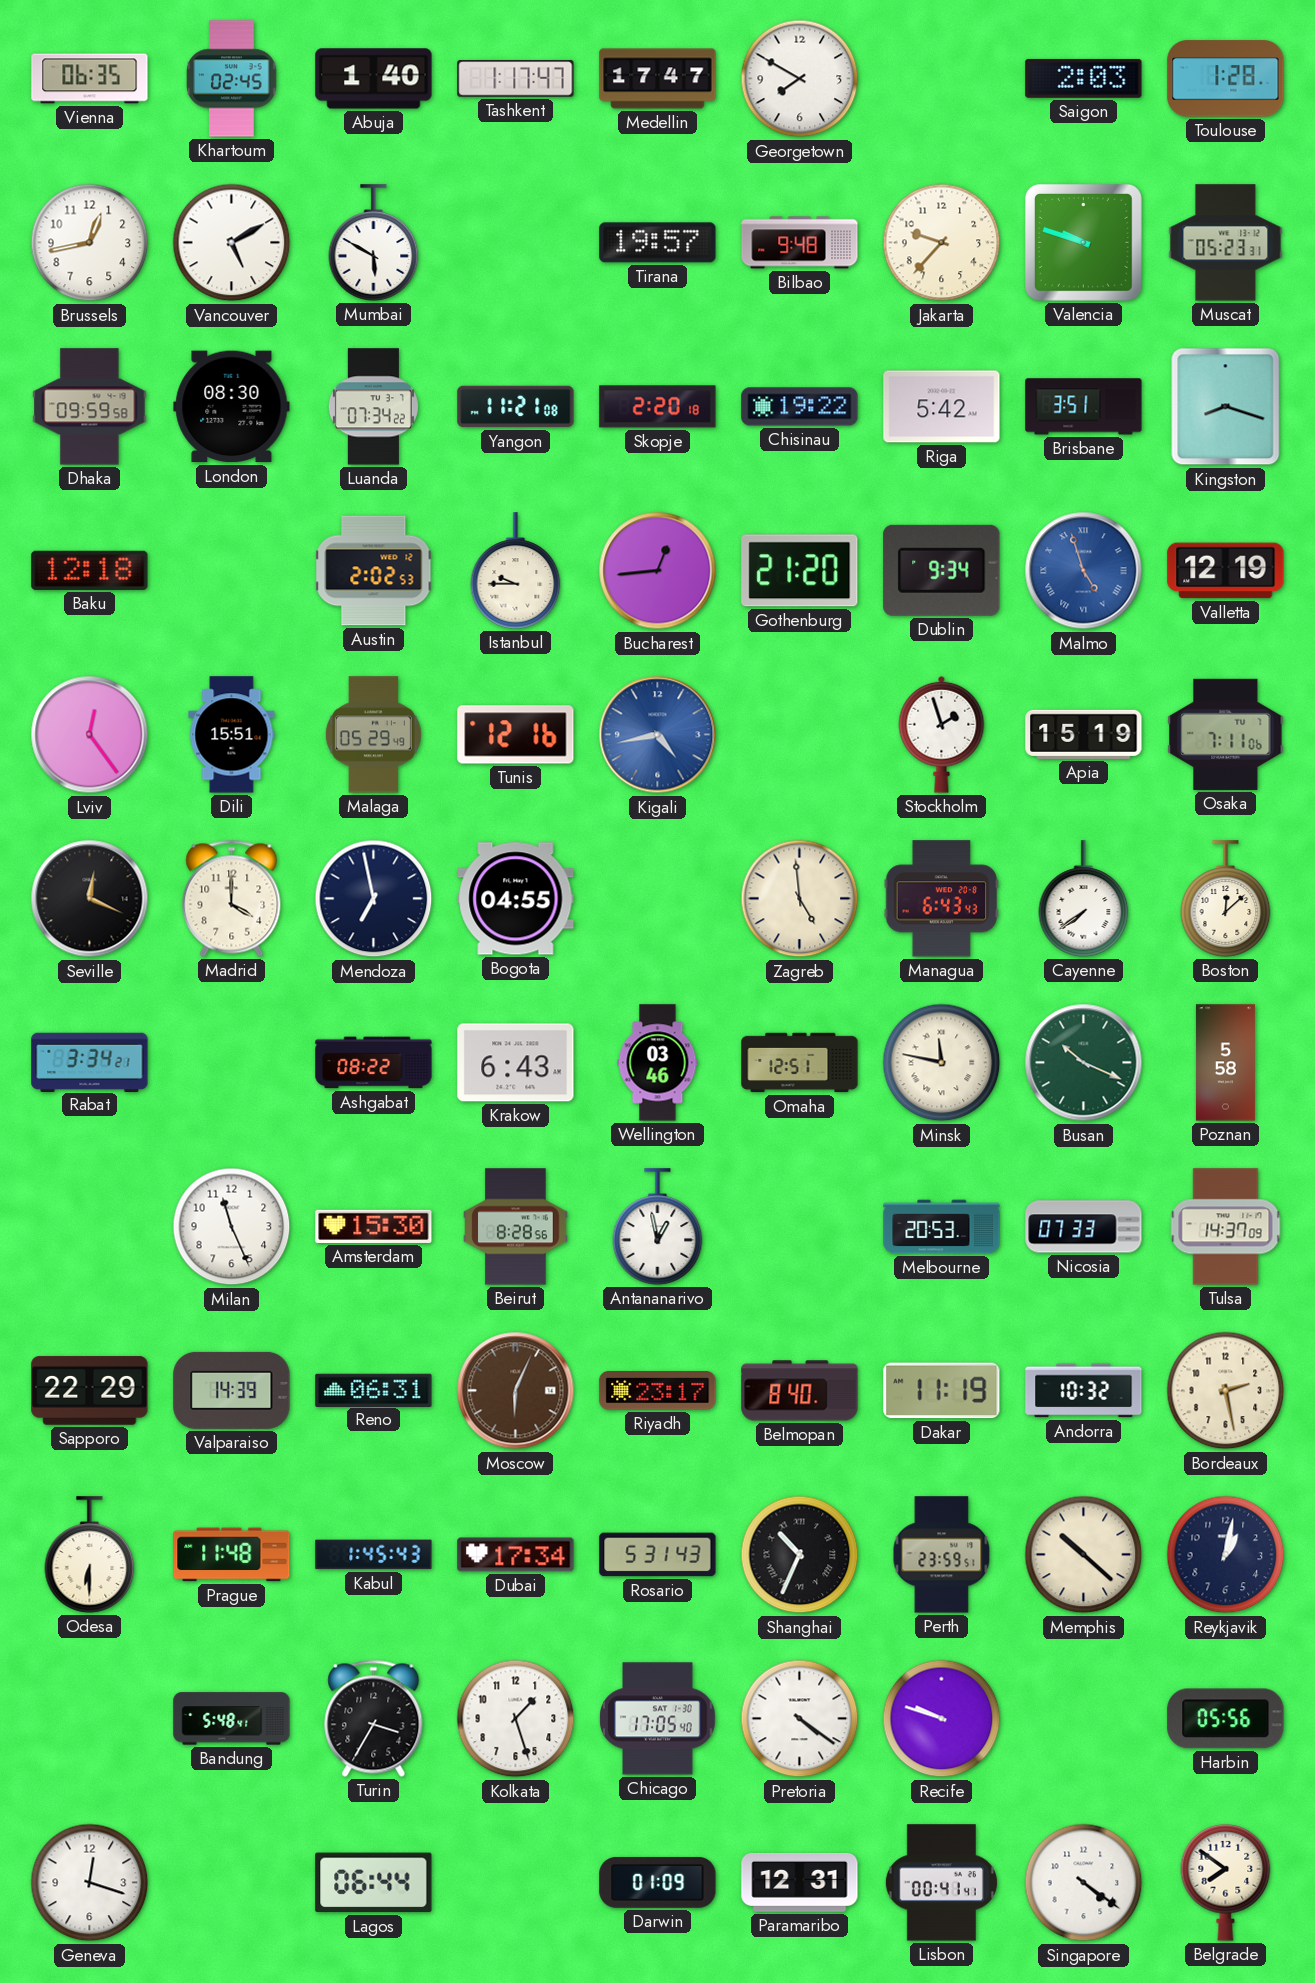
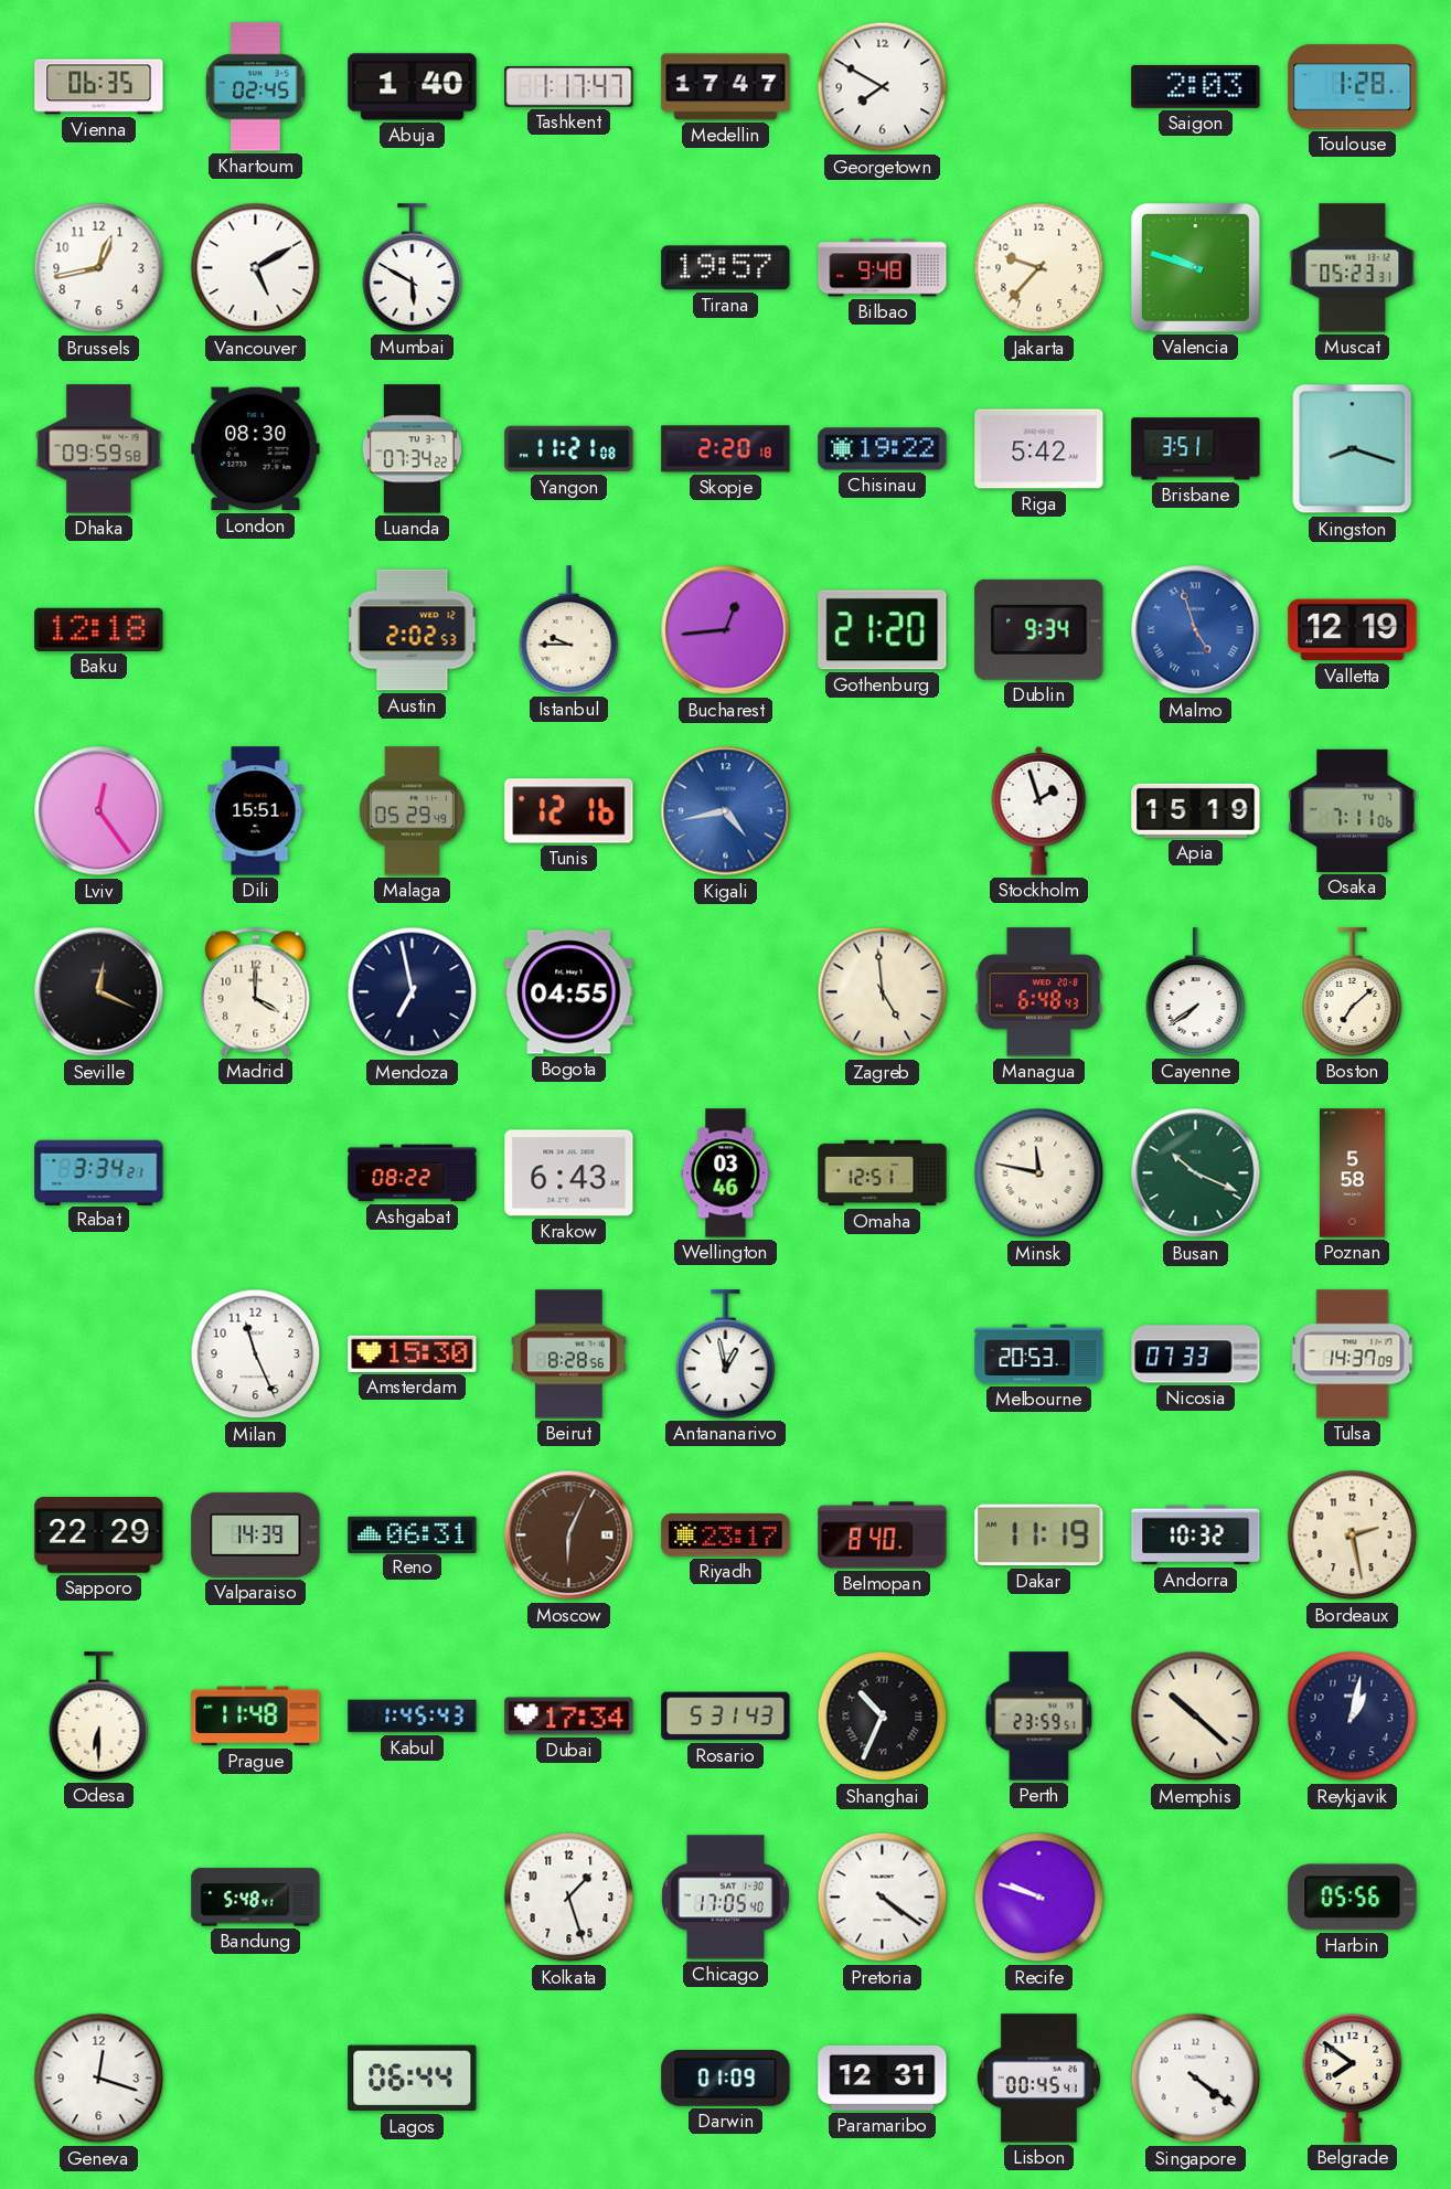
Managua: 6:43 -> 6:48 (1039, 992)
Boston: 12:08 -> 7:08 (1353, 992)
Turin: 3:35 -> none (374, 1718)
Lisbon: 00:41 -> 00:45 (1038, 2079)
